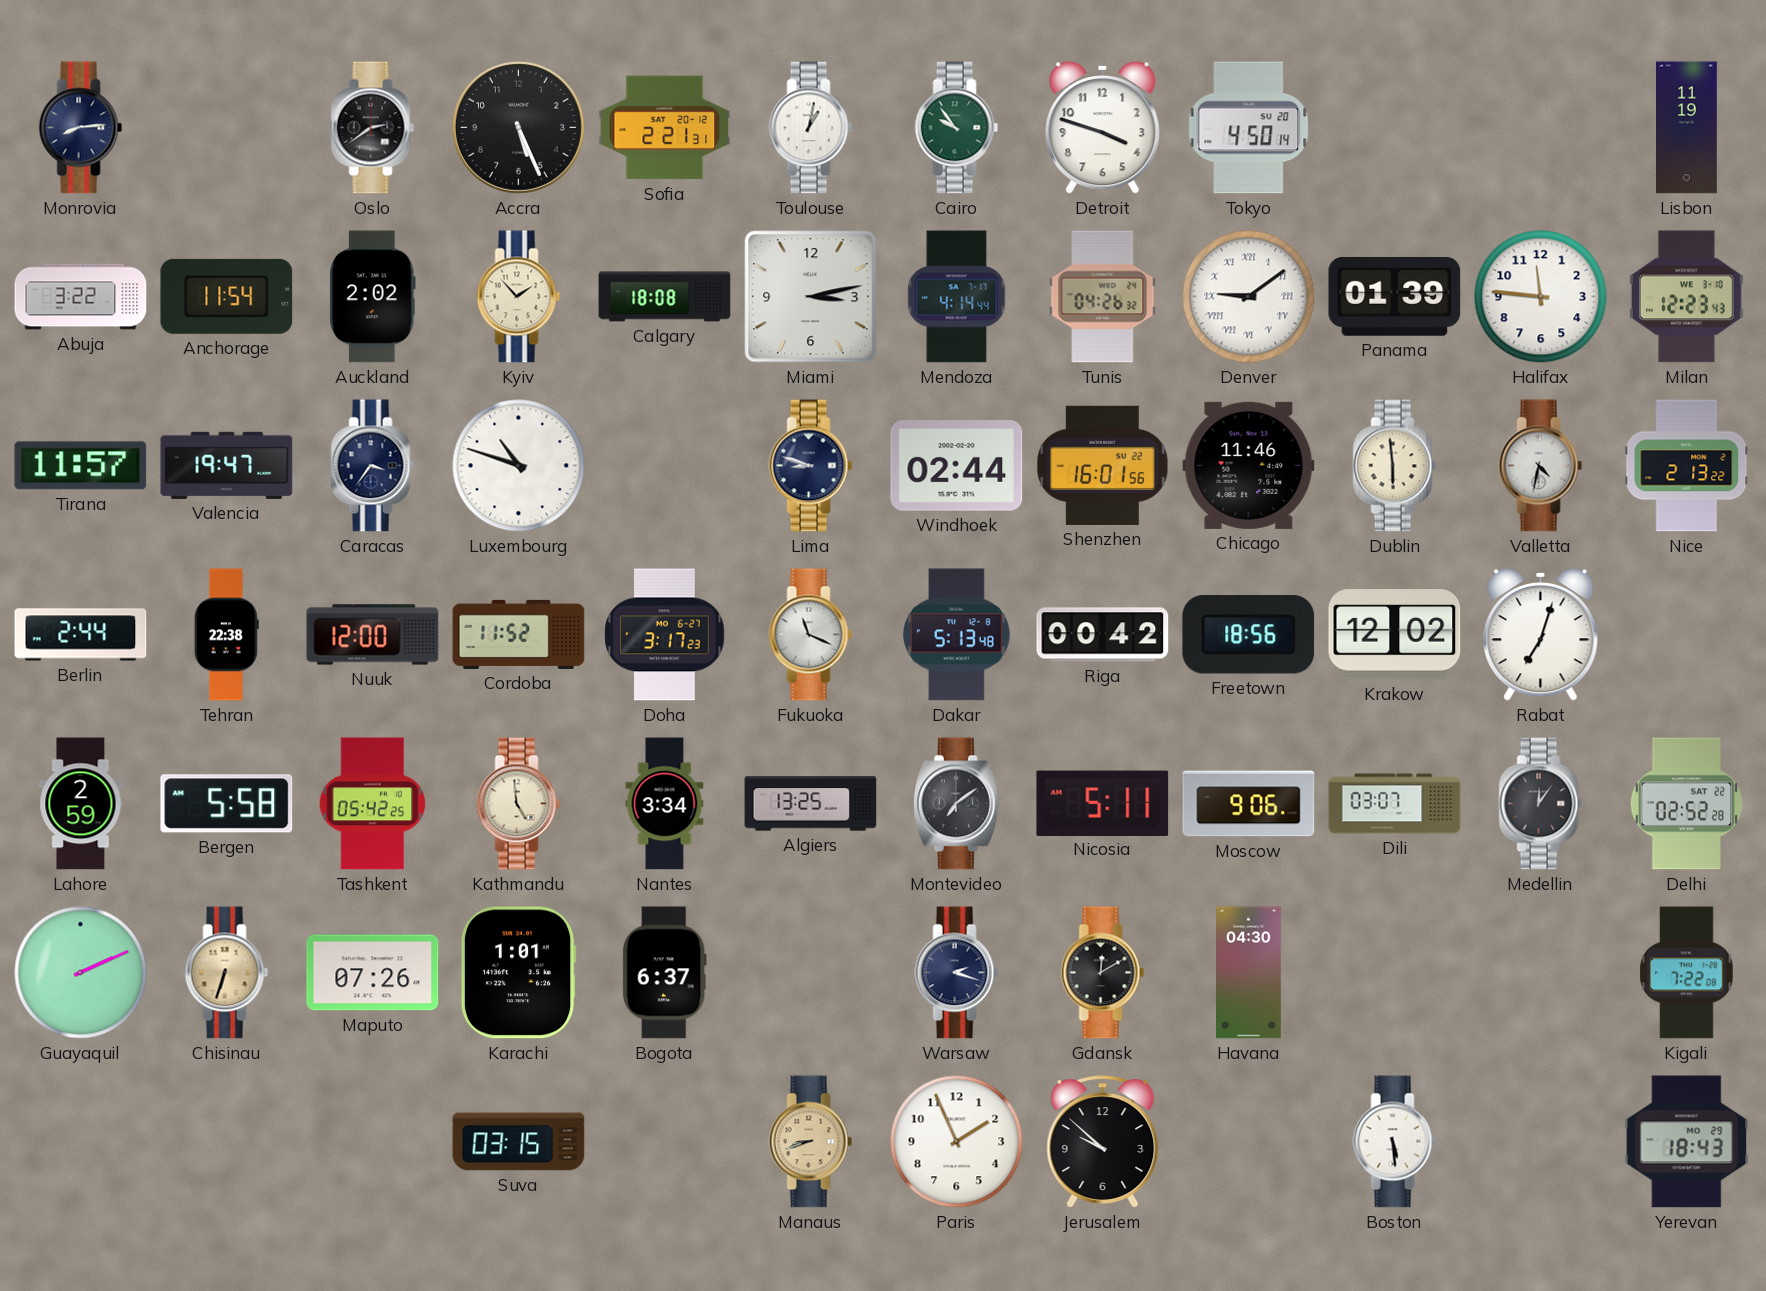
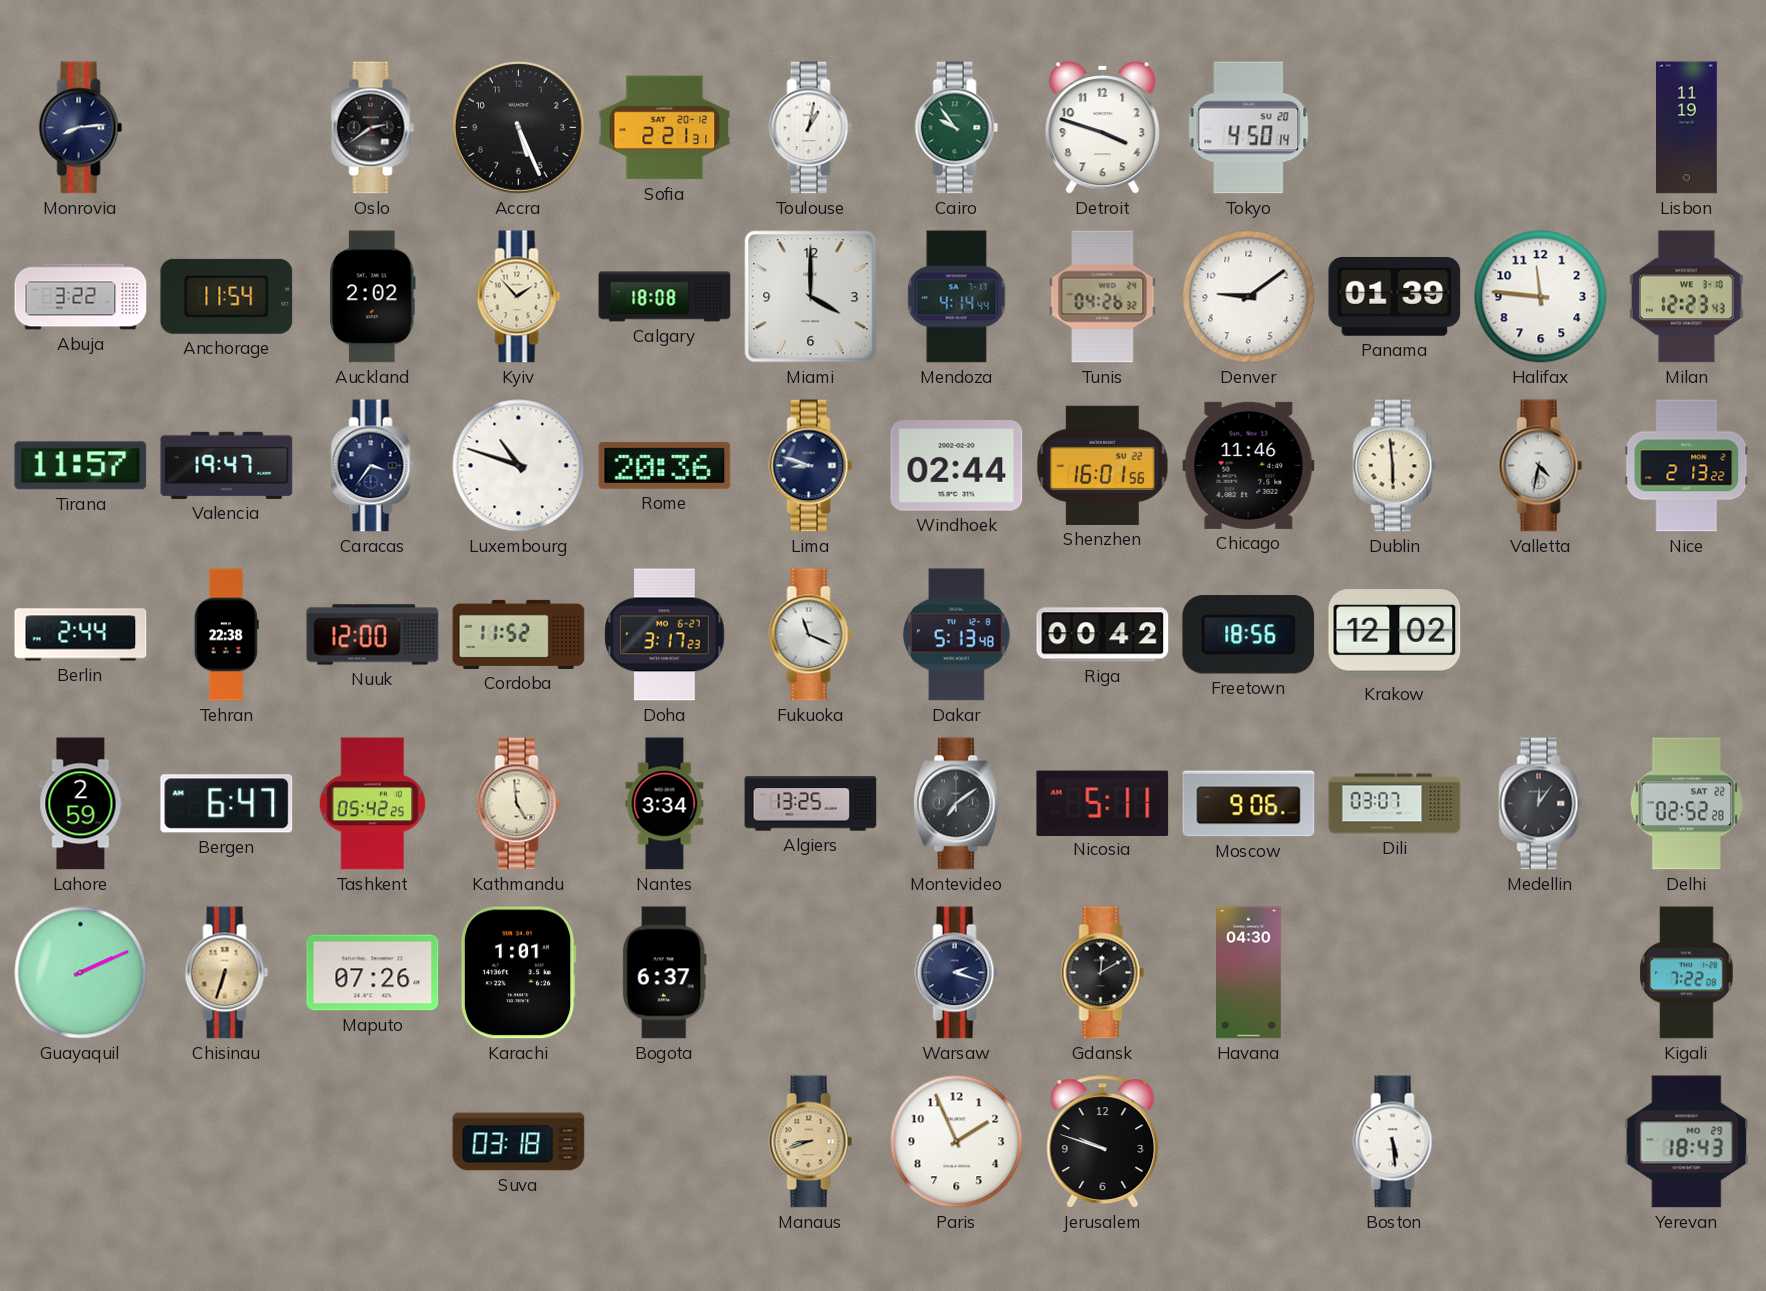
Miami: 3:13 -> 4:00 (811, 297)
Denver numerals: Roman -> Arabic (1249, 297)
Rome: none -> 20:36 (665, 465)
Rabat: 7:03 -> none (1541, 634)
Bergen: 5:58 -> 6:47 (227, 804)
Suva: 03:15 -> 03:18 (519, 1142)
Jerusalem: 9:52 -> 9:48 (1103, 1142)
